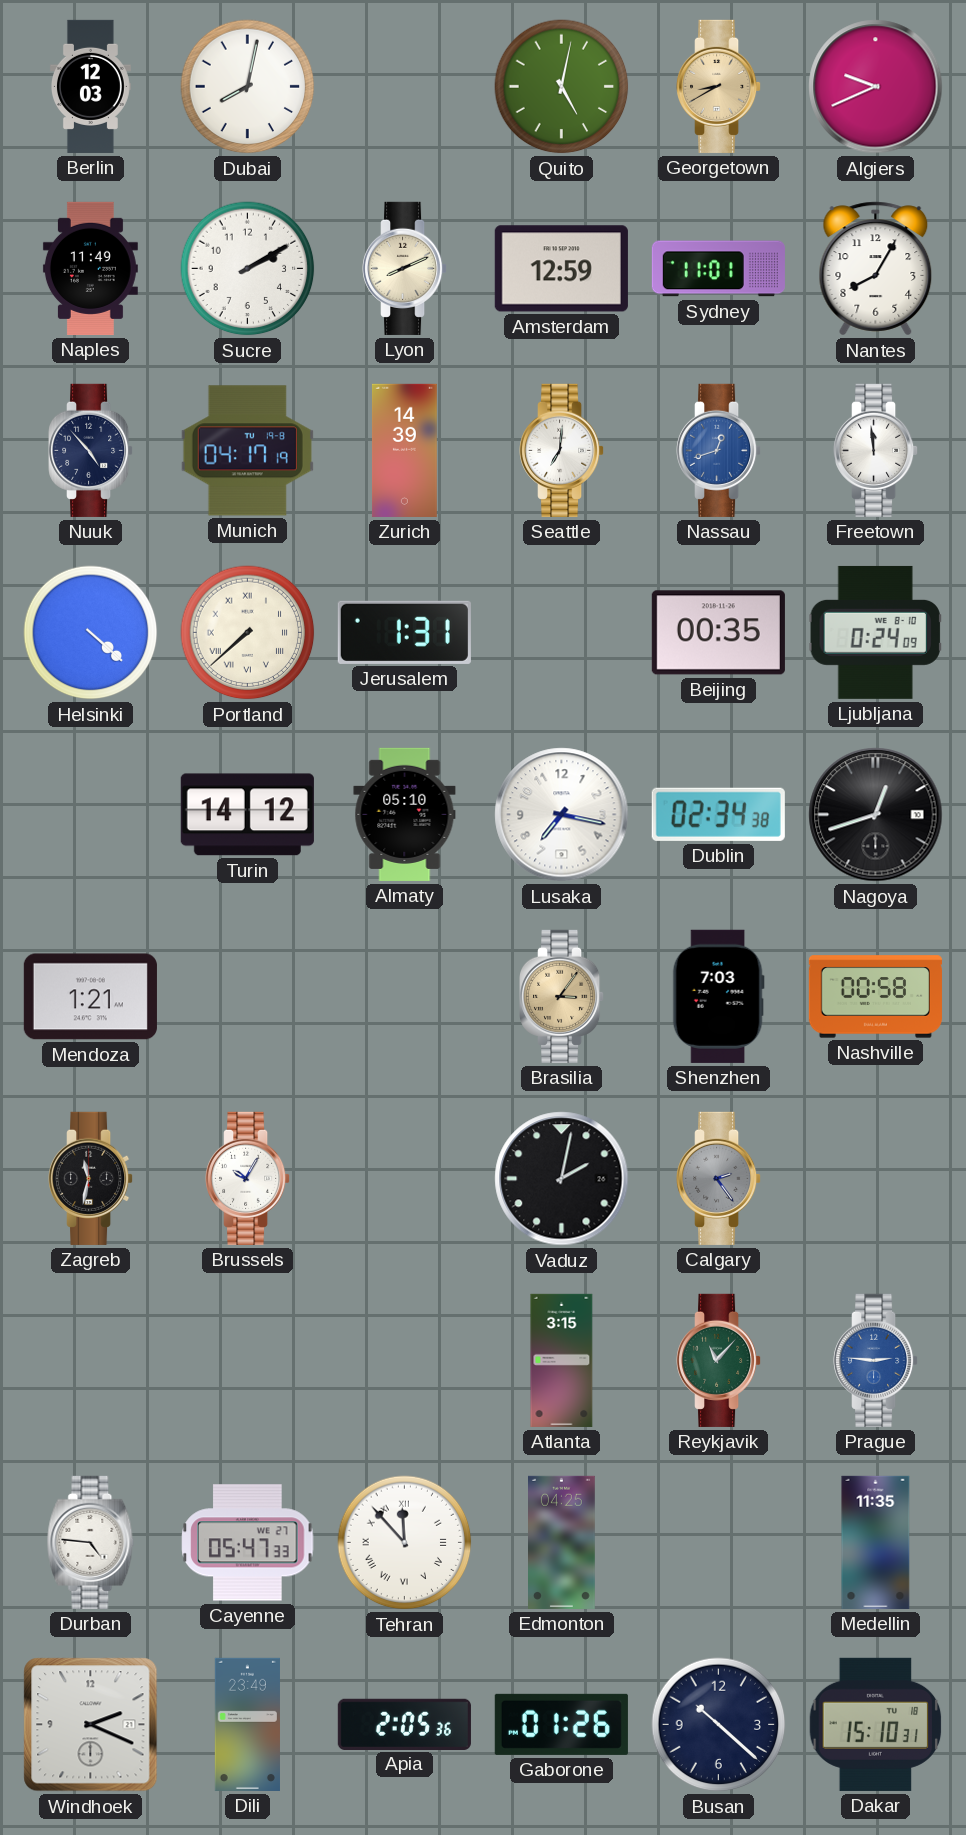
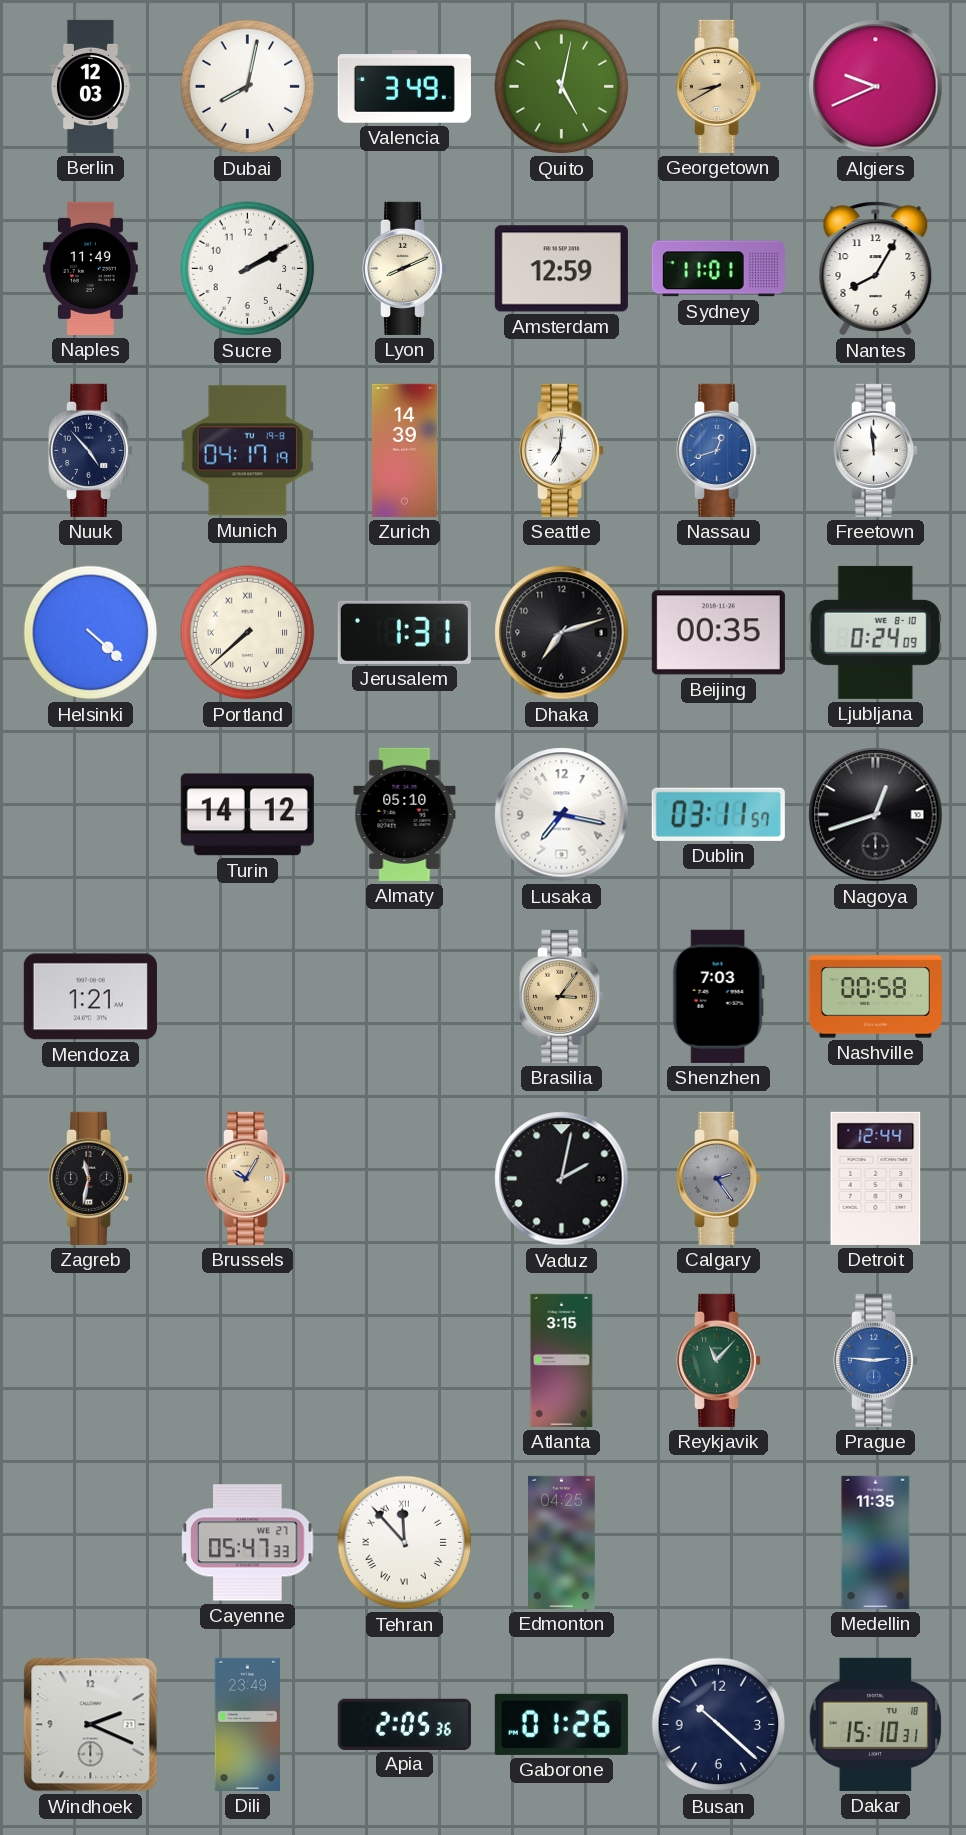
Valencia: none -> 3:49 (404, 87)
Dhaka: none -> 7:12 (562, 633)
Dublin: 02:34 -> 03:11 (718, 814)
Brussels dial: white -> champagne (249, 1178)
Detroit: none -> 12:44 (876, 1178)
Durban: 4:46 -> none (91, 1542)
